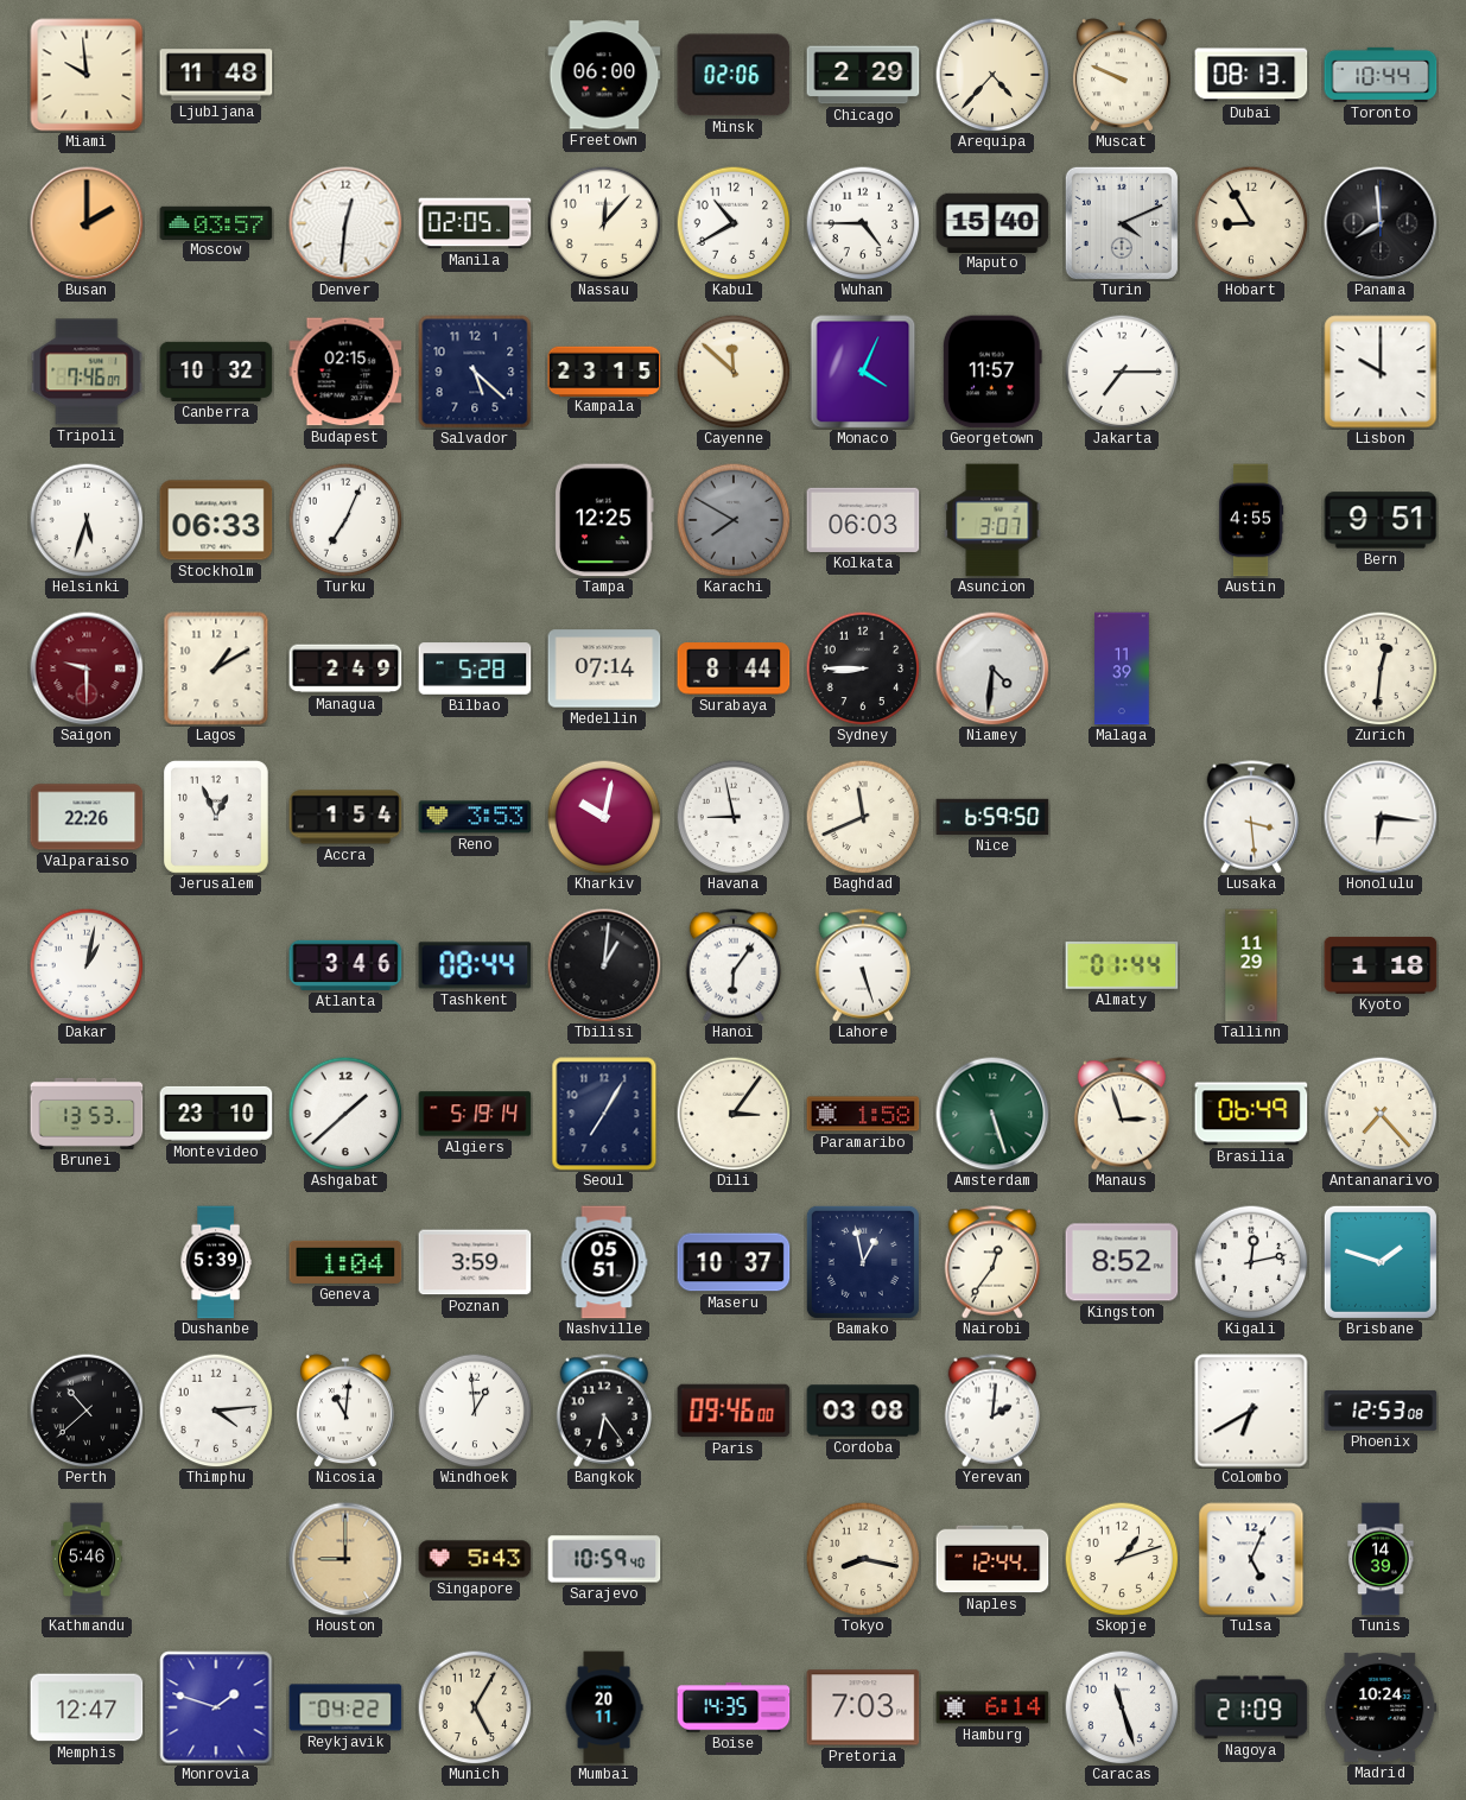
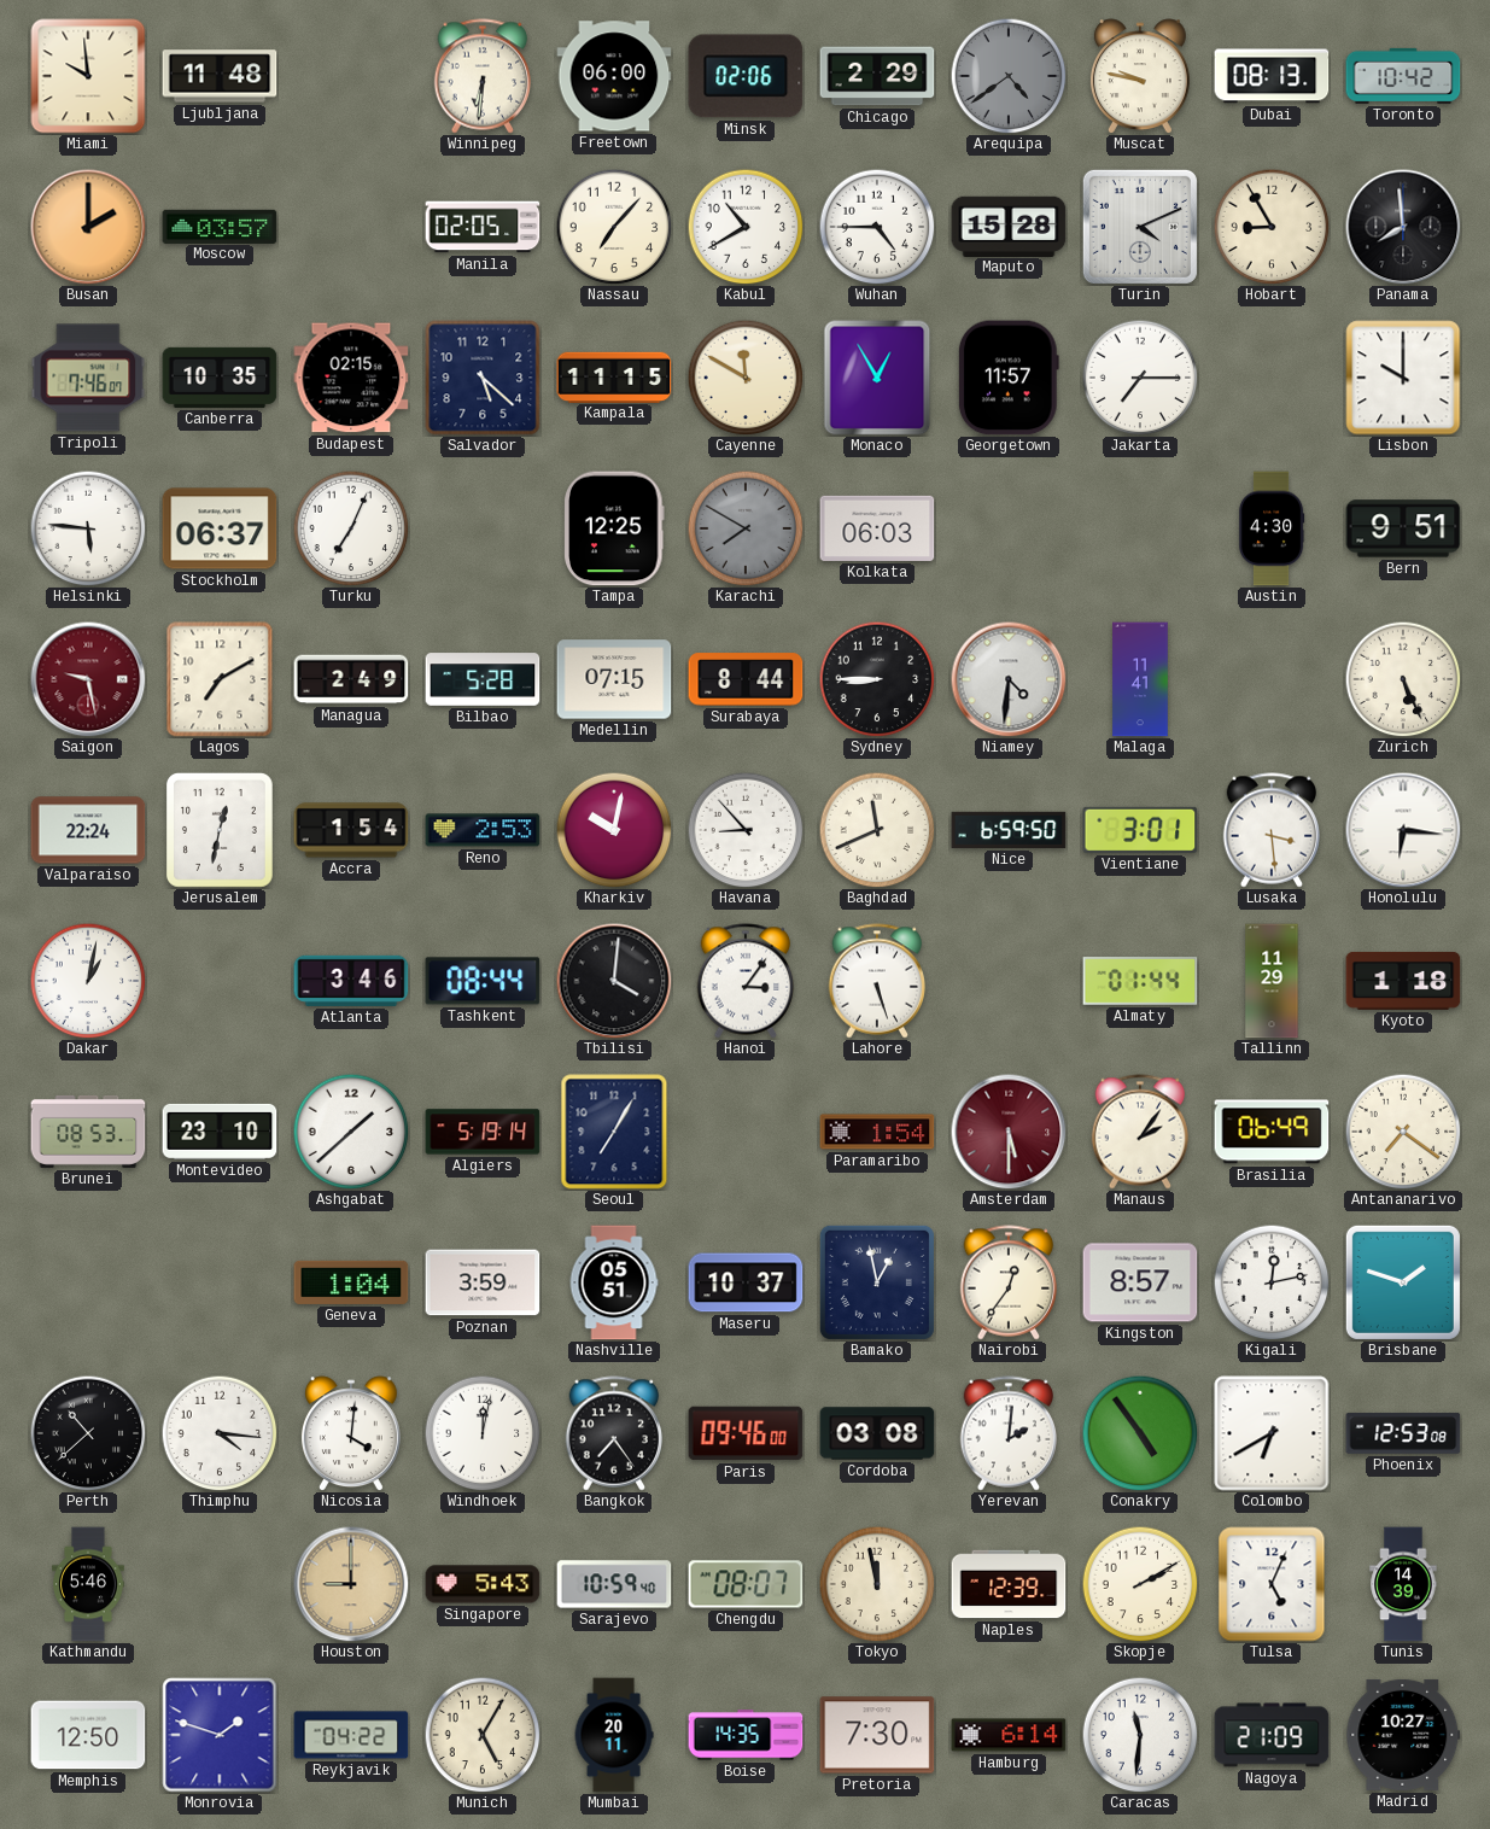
Winnipeg: none -> 6:31 (483, 76)
Arequipa: 4:37 -> 4:39 (1009, 76)
Arequipa dial: cream -> grey (1009, 76)
Muscat: 9:49 -> 9:47 (1140, 76)
Toronto: 10:44 -> 10:42 (1403, 76)
Denver: 12:31 -> none (345, 223)
Nassau: 12:07 -> 7:07 (614, 227)
Maputo: 15:40 -> 15:28 (1009, 226)
Canberra: 10:32 -> 10:35 (220, 378)
Kampala: 23:15 -> 11:15 (614, 376)
Cayenne: 11:52 -> 11:50 (746, 378)
Monaco: 4:04 -> 12:55 (877, 378)
Helsinki: 5:33 -> 5:46 (88, 528)
Stockholm: 06:33 -> 06:37 (220, 528)
Asuncion: 3:07 -> none (992, 520)
Austin: 4:55 -> 4:30 (1272, 528)
Saigon: 9:30 -> 9:28 (88, 679)
Lagos: 1:10 -> 7:10 (220, 679)
Medellin: 07:14 -> 07:15 (614, 679)
Malaga: 11:39 -> 11:41 (1140, 679)
Zurich: 12:31 -> 5:26 (1403, 679)
Valparaiso: 22:26 -> 22:24 (88, 830)
Jerusalem: 12:56 -> 12:32 (220, 830)
Reno: 3:53 -> 2:53 (483, 830)
Havana: 8:58 -> 8:53 (746, 830)
Vientiane: none -> 3:01 (1140, 830)
Tbilisi: 1:01 -> 4:01 (614, 981)
Hanoi: 6:06 -> 3:06 (746, 981)
Brunei: 13:53 -> 08:53 (88, 1132)
Dili: 3:06 -> none (734, 1114)
Paramaribo: 1:58 -> 1:54 (877, 1132)
Amsterdam: 5:27 -> 5:30 (1009, 1132)
Amsterdam dial: green -> burgundy (1009, 1132)
Manaus: 2:57 -> 2:06 (1140, 1132)
Antananarivo: 7:23 -> 7:21 (1403, 1132)
Dushanbe: 5:39 -> none (216, 1262)
Kingston: 8:52 -> 8:57 (1140, 1282)
Thimphu: 4:14 -> 4:16 (220, 1433)
Nicosia: 11:01 -> 4:01 (351, 1433)
Windhoek: 12:59 -> 12:02 (483, 1433)
Bangkok: 6:24 -> 7:24 (614, 1433)
Conakry: none -> 4:54 (1140, 1433)
Chengdu: none -> 08:07 (746, 1584)
Tokyo: 8:17 -> 11:58 (877, 1584)
Naples: 12:44 -> 12:39 (1009, 1584)
Skopje: 1:12 -> 2:10 (1140, 1584)
Memphis: 12:47 -> 12:50 (88, 1735)
Pretoria: 7:03 -> 7:30 (877, 1735)
Caracas: 11:27 -> 11:31 (1140, 1735)
Madrid: 10:24 -> 10:27 (1403, 1735)
